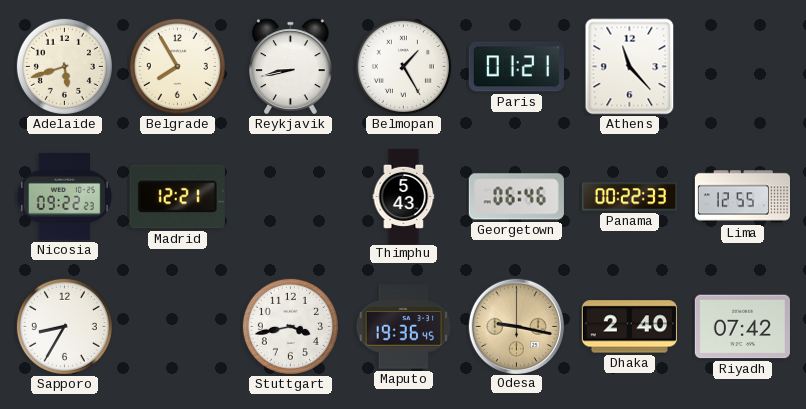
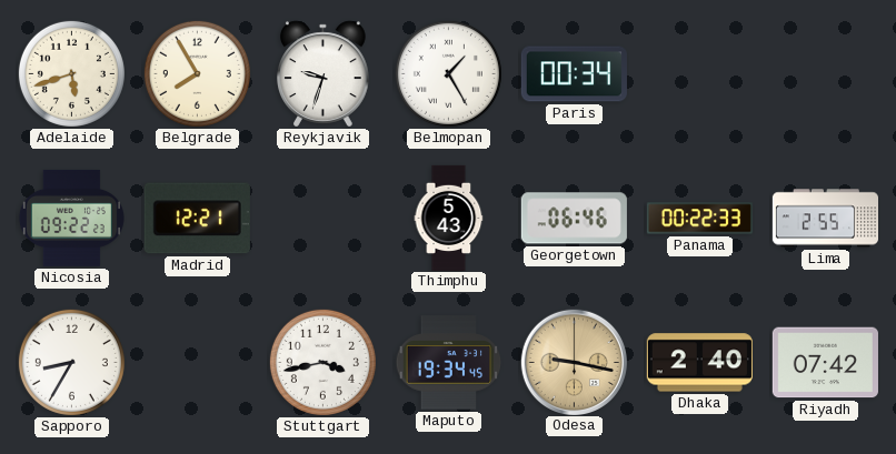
Reykjavik: 8:43 -> 9:33 (323, 74)
Paris: 01:21 -> 00:34 (574, 74)
Athens: 11:23 -> none (630, 67)
Lima: 12:55 -> 2:55 (825, 219)
Maputo: 19:36 -> 19:34 (449, 363)
